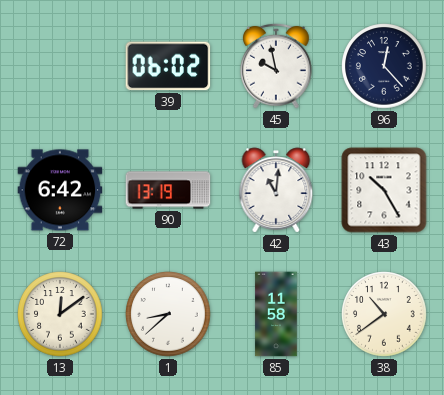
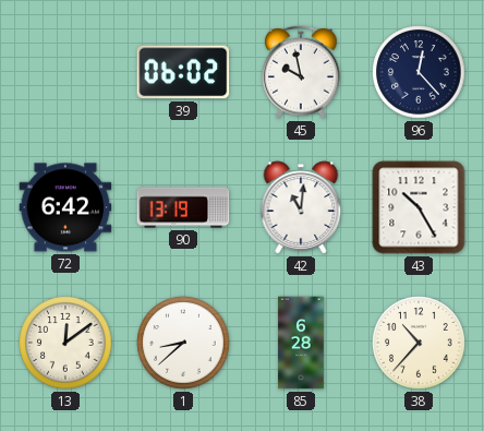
85: 11:58 -> 6:28 (301, 343)
38: 10:39 -> 10:37 (419, 343)
